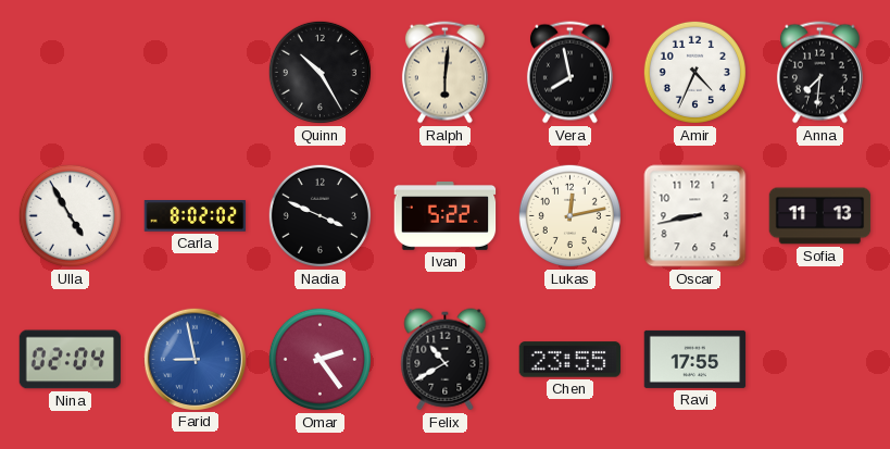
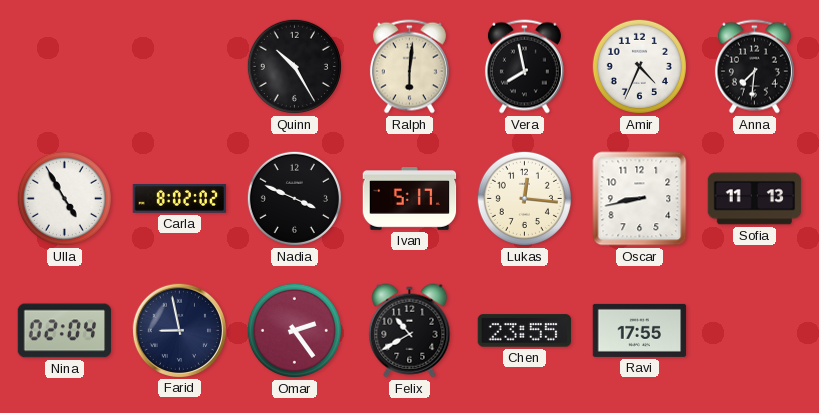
Ivan: 5:22 -> 5:17 (410, 199)
Lukas: 12:13 -> 12:16 (524, 198)
Farid dial: blue -> navy (179, 330)
